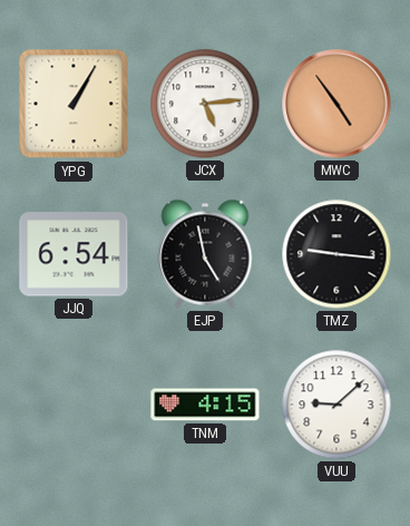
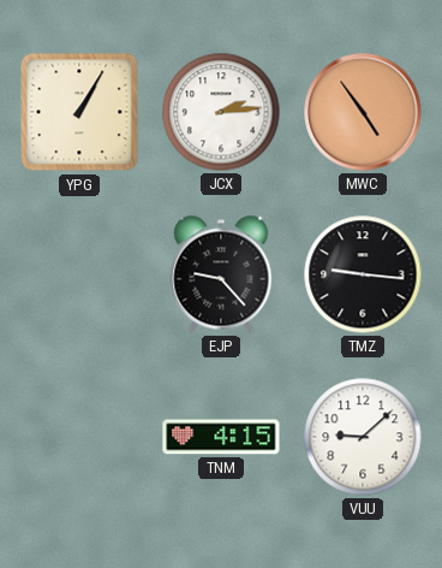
JCX: 5:14 -> 2:14 (221, 112)
JJQ: 6:54 -> none (74, 254)
EJP: 4:58 -> 9:23 (221, 274)
